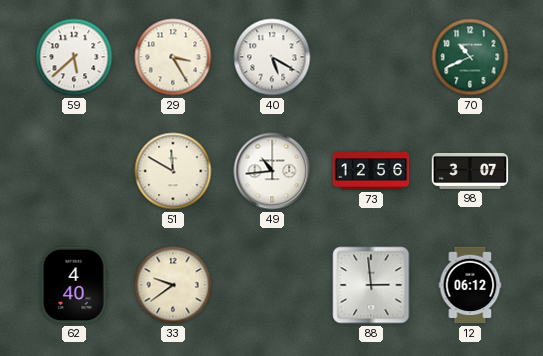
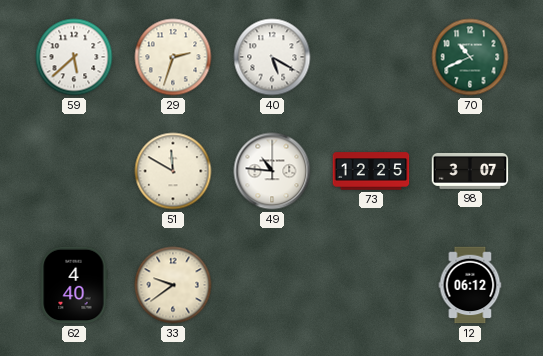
29: 3:25 -> 2:33 (173, 57)
49: 10:44 -> 10:46 (272, 171)
73: 12:56 -> 12:25 (371, 171)
88: 2:59 -> none (371, 285)
